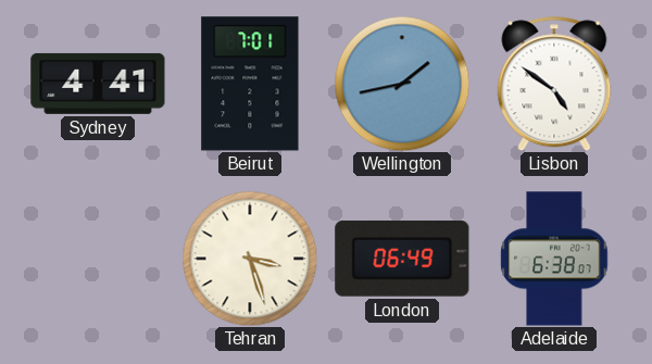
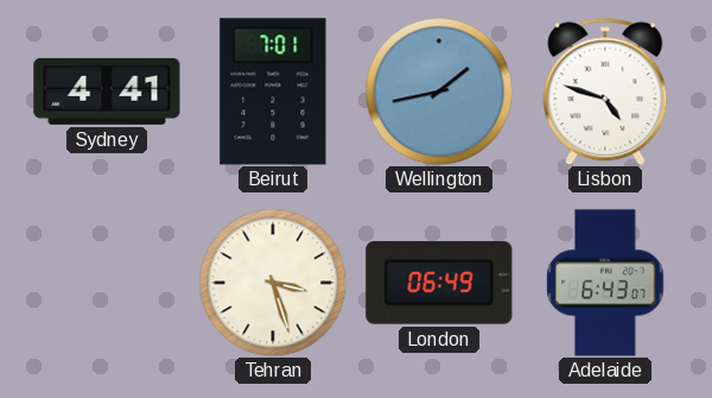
Lisbon: 4:51 -> 4:48 (605, 91)
Adelaide: 6:38 -> 6:43 (605, 283)
